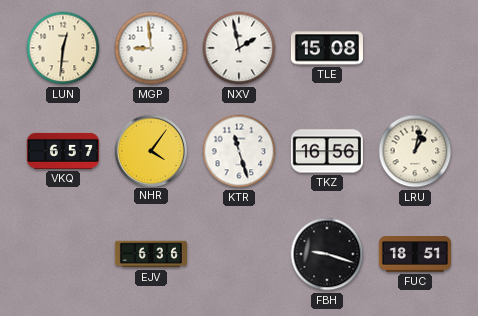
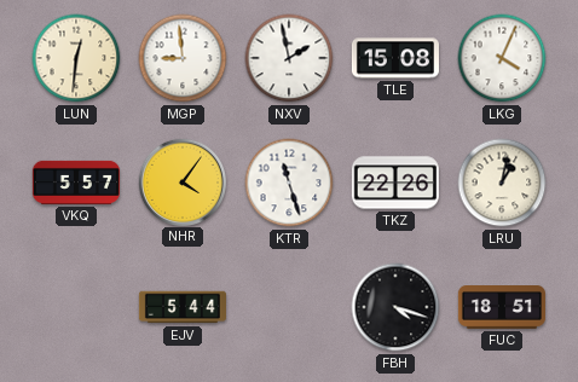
LKG: none -> 4:04 (502, 58)
VKQ: 6:57 -> 5:57 (76, 183)
TKZ: 16:56 -> 22:26 (395, 183)
EJV: 6:36 -> 5:44 (183, 307)
FBH: 9:18 -> 4:18 (395, 307)
